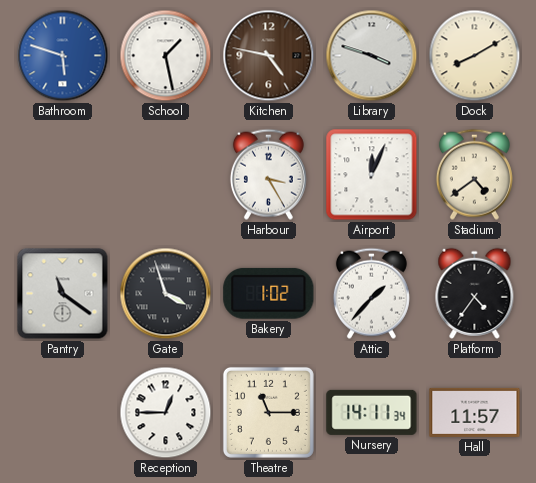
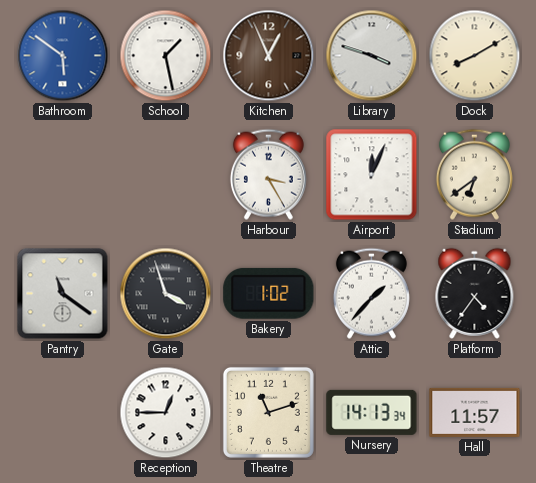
Bathroom: 5:48 -> 5:51 (63, 56)
Kitchen: 4:47 -> 12:56 (269, 56)
Stadium: 4:39 -> 6:39 (474, 174)
Theatre: 11:15 -> 11:12 (268, 412)
Nursery: 14:11 -> 14:13 (372, 412)
